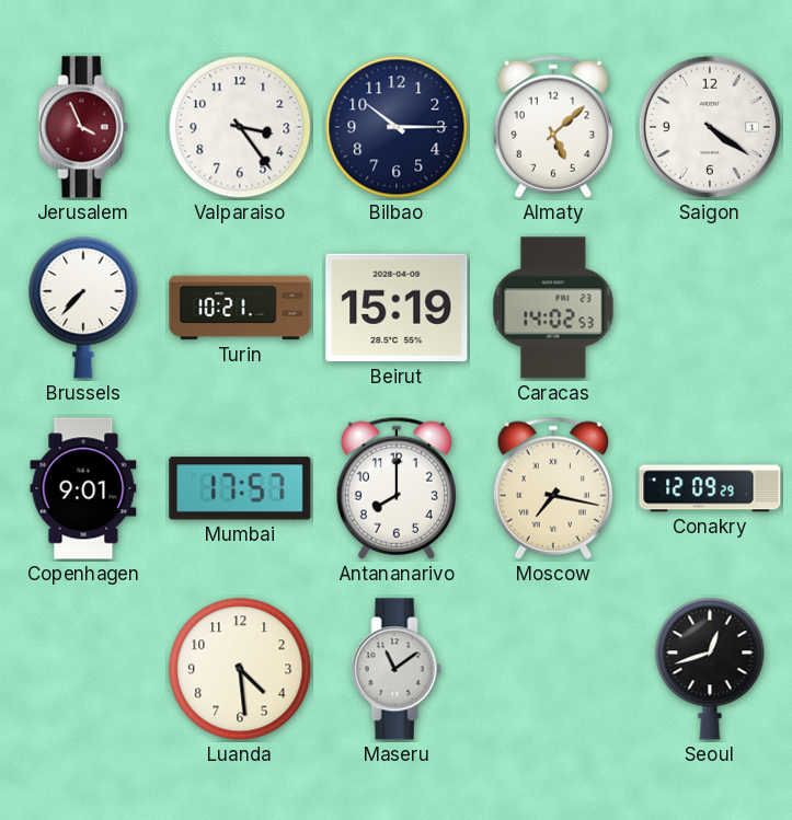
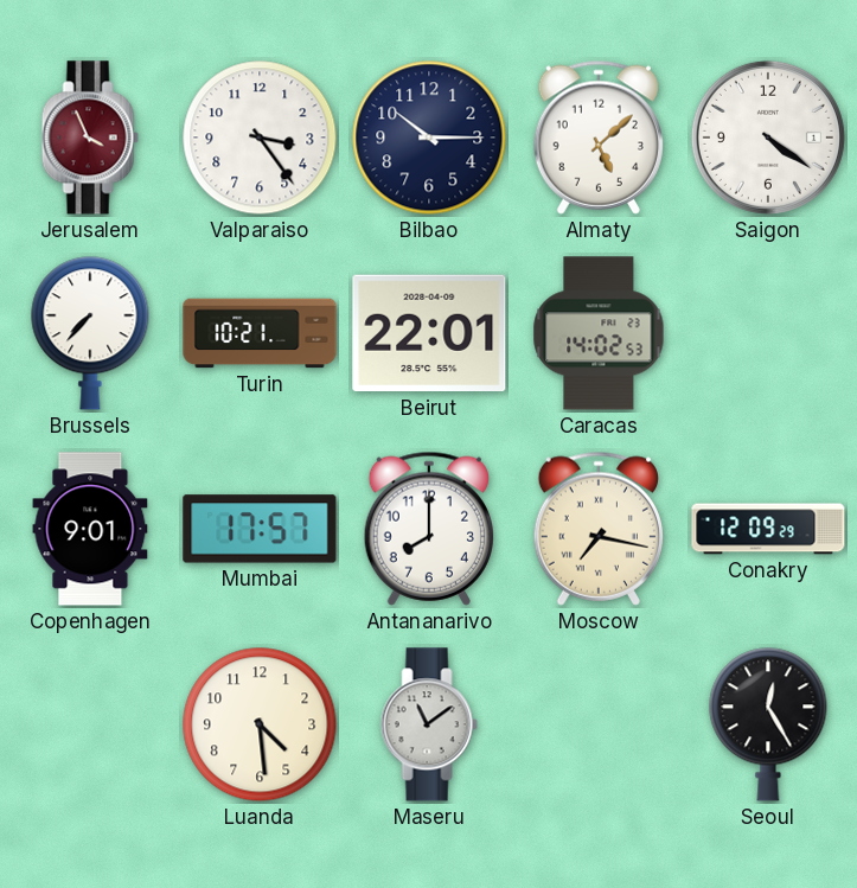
Beirut: 15:19 -> 22:01 (429, 333)
Seoul: 12:42 -> 12:25 (768, 724)
